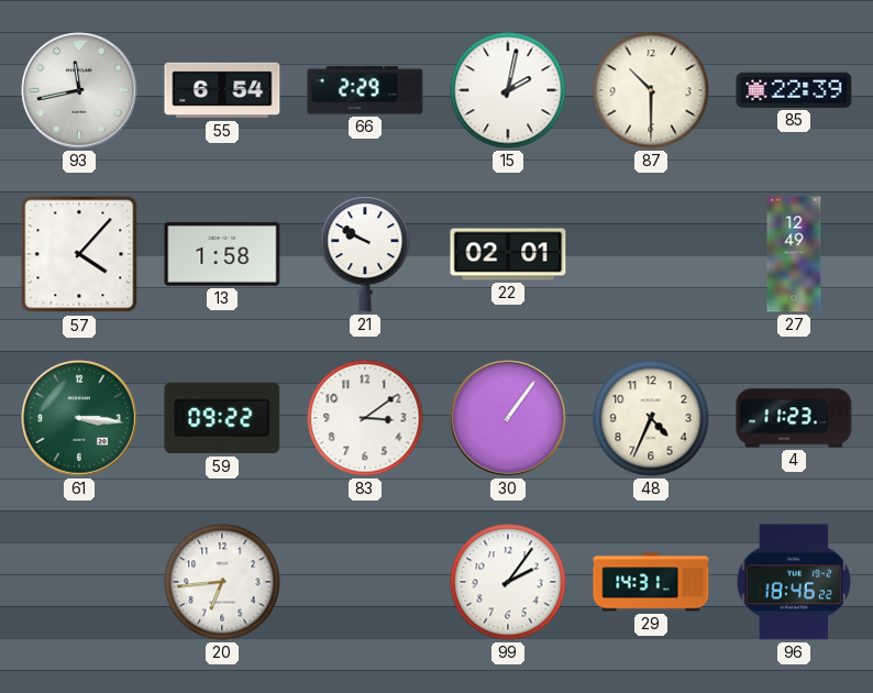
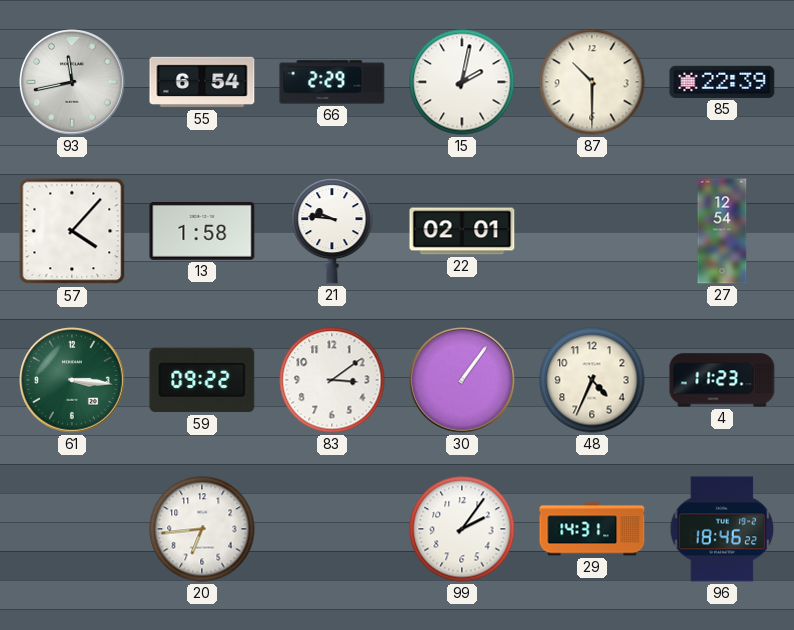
21: 9:50 -> 9:46 (332, 231)
27: 12:49 -> 12:54 (722, 231)
